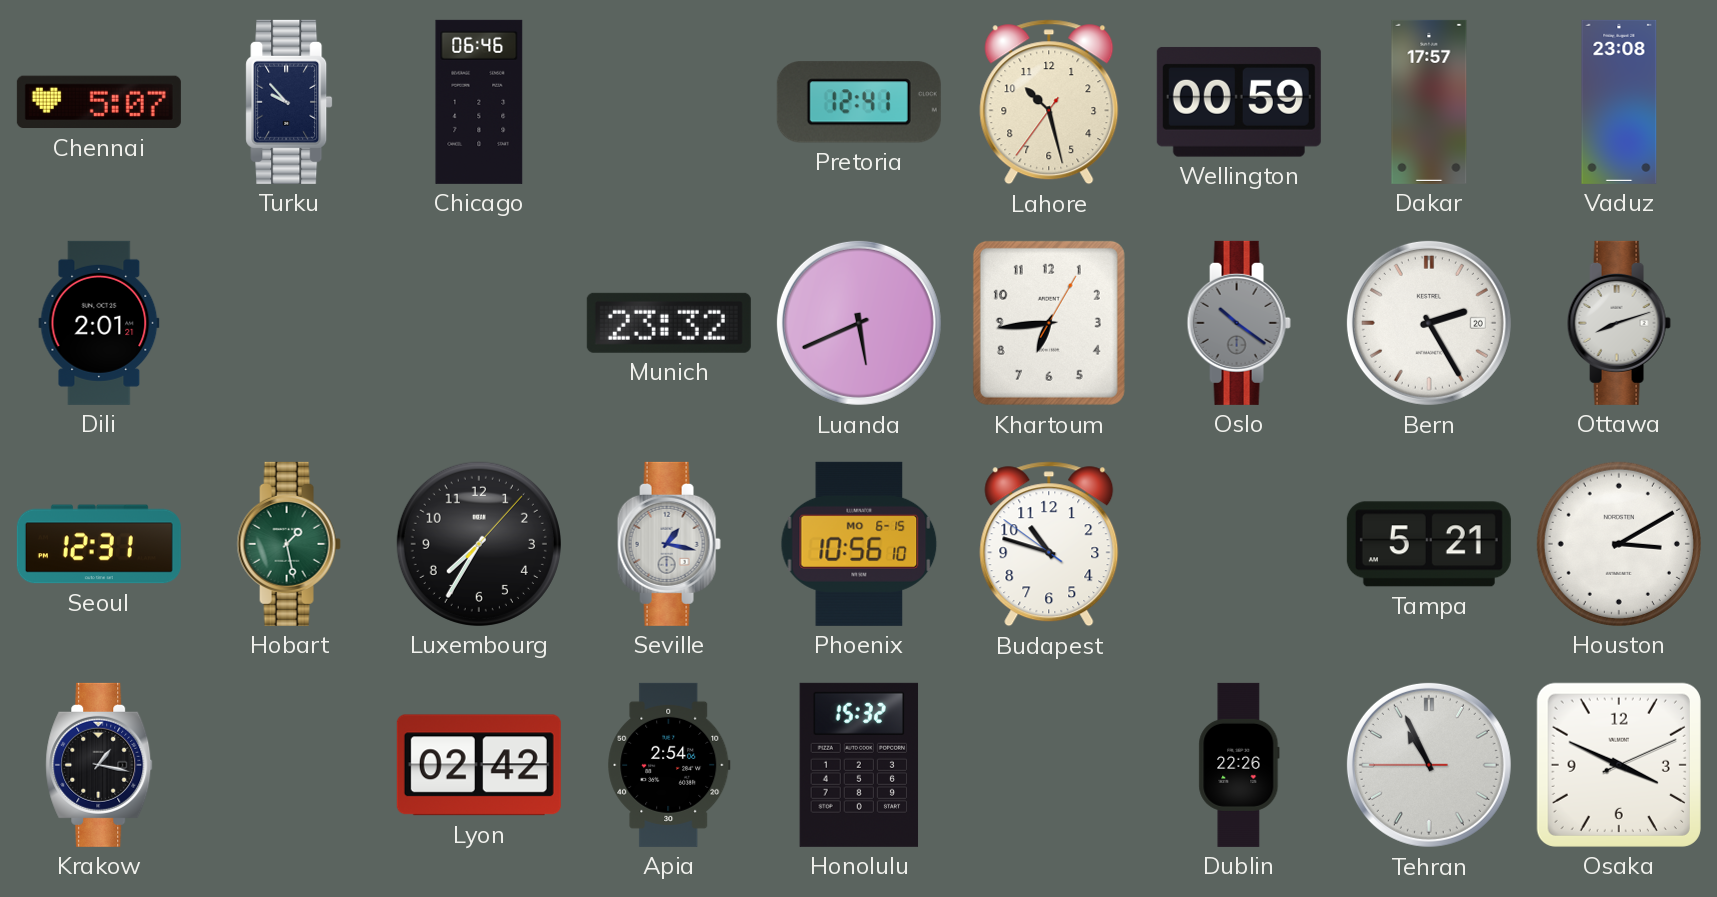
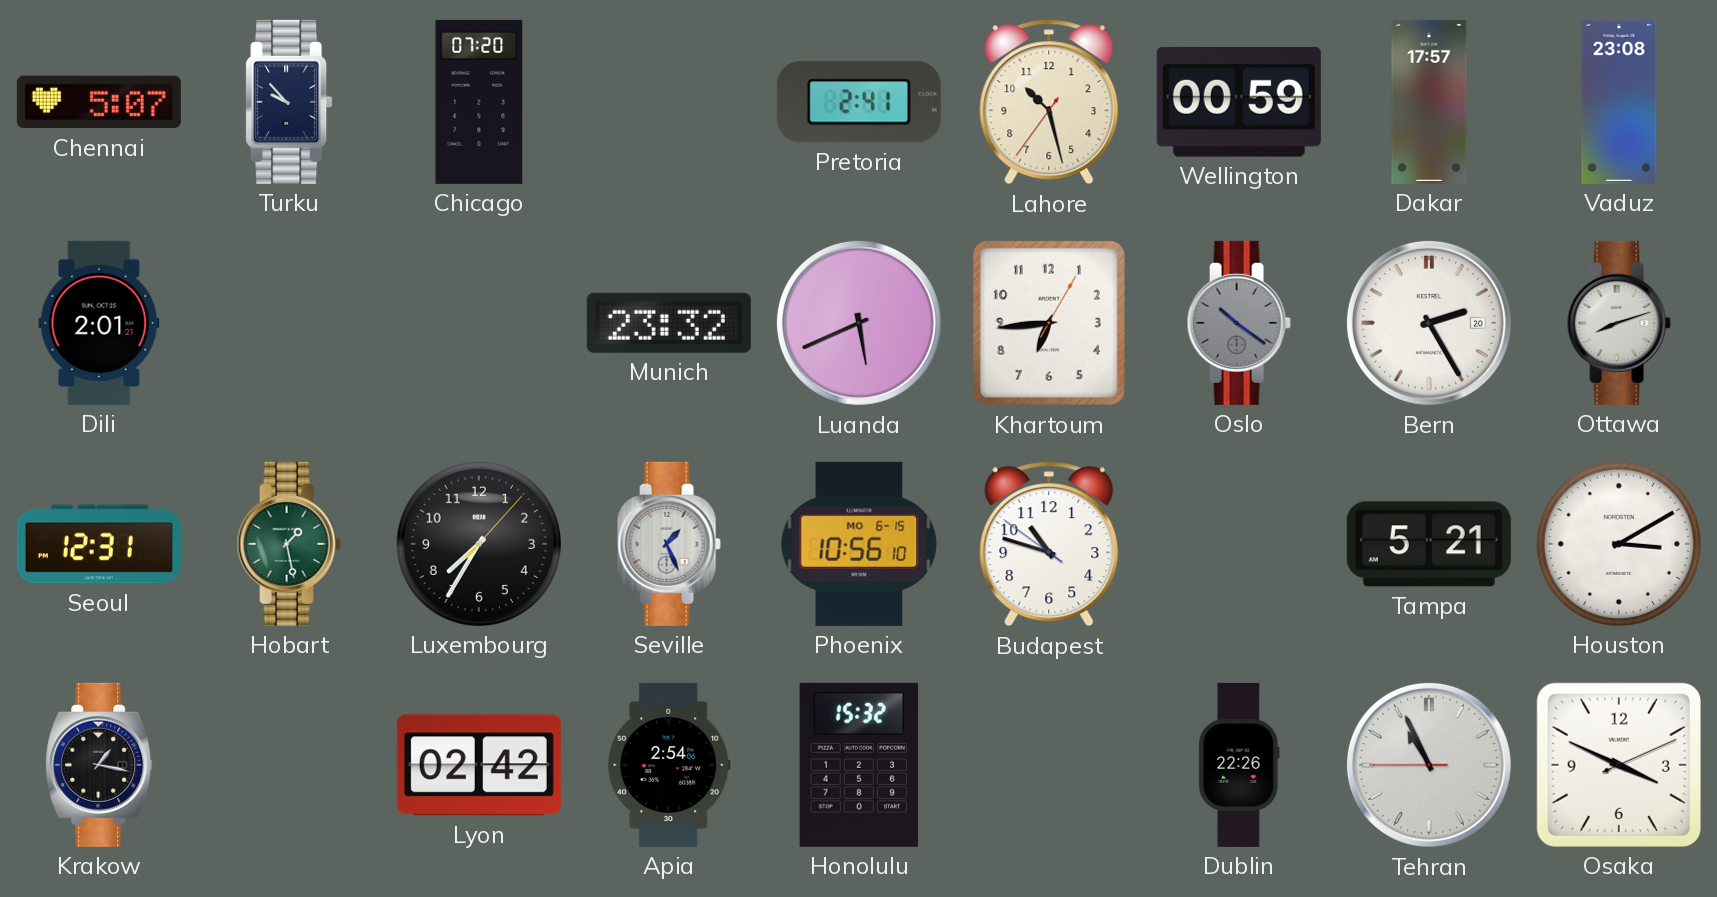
Chicago: 06:46 -> 07:20 (479, 102)
Pretoria: 12:41 -> 2:41 (859, 102)
Seville: 1:17 -> 1:26 (669, 544)
